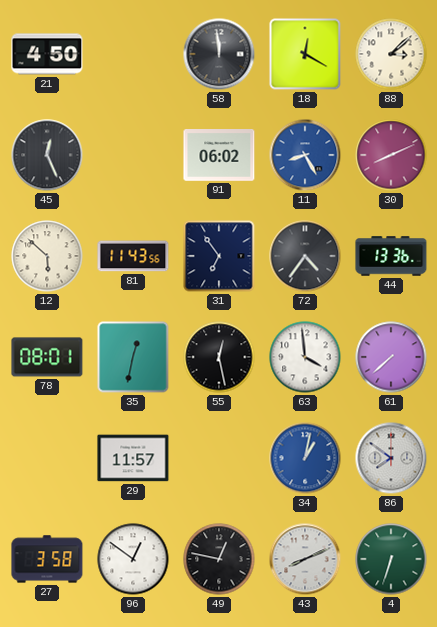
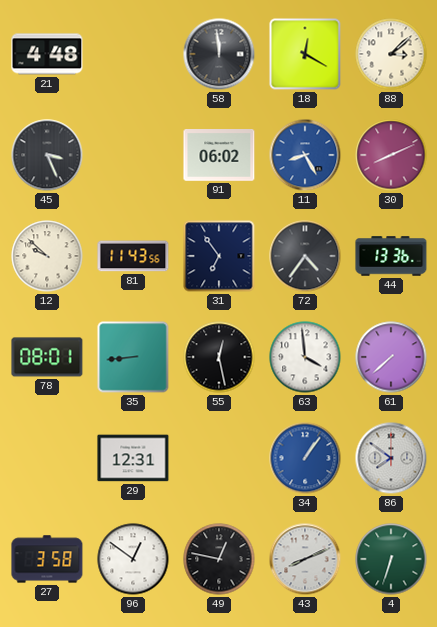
21: 4:50 -> 4:48 (47, 54)
45: 12:26 -> 3:26 (47, 155)
12: 5:52 -> 9:52 (47, 256)
35: 12:32 -> 8:44 (133, 357)
29: 11:57 -> 12:31 (133, 458)
34: 1:02 -> 1:06 (305, 458)
